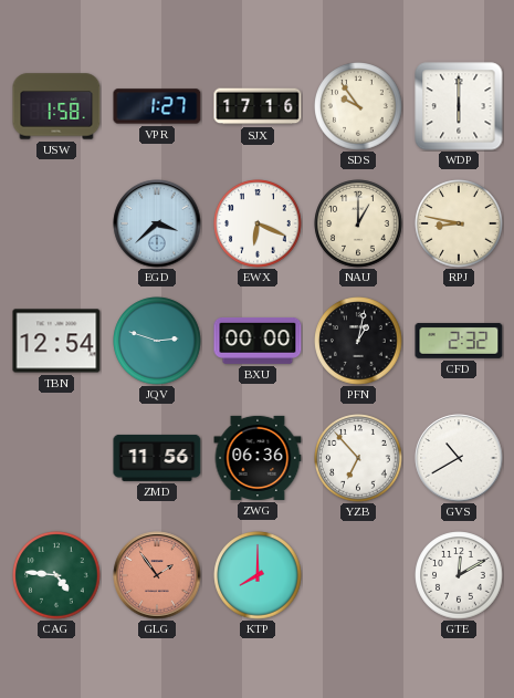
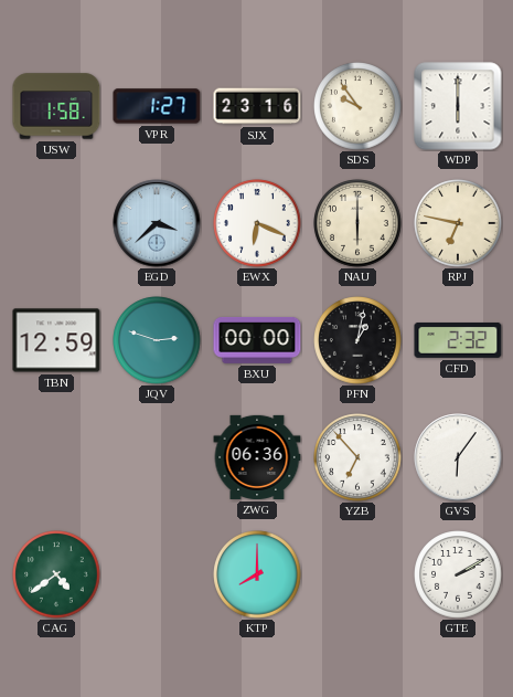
SJX: 17:16 -> 23:16 (257, 106)
NAU: 1:00 -> 6:00 (357, 223)
RPJ: 8:47 -> 6:47 (458, 223)
TBN: 12:54 -> 12:59 (56, 340)
ZMD: 11:56 -> none (157, 458)
GVS: 10:40 -> 6:06 (458, 457)
CAG: 4:46 -> 4:39 (56, 574)
GLG: 1:54 -> none (157, 575)
GTE: 12:10 -> 2:10 (458, 574)
